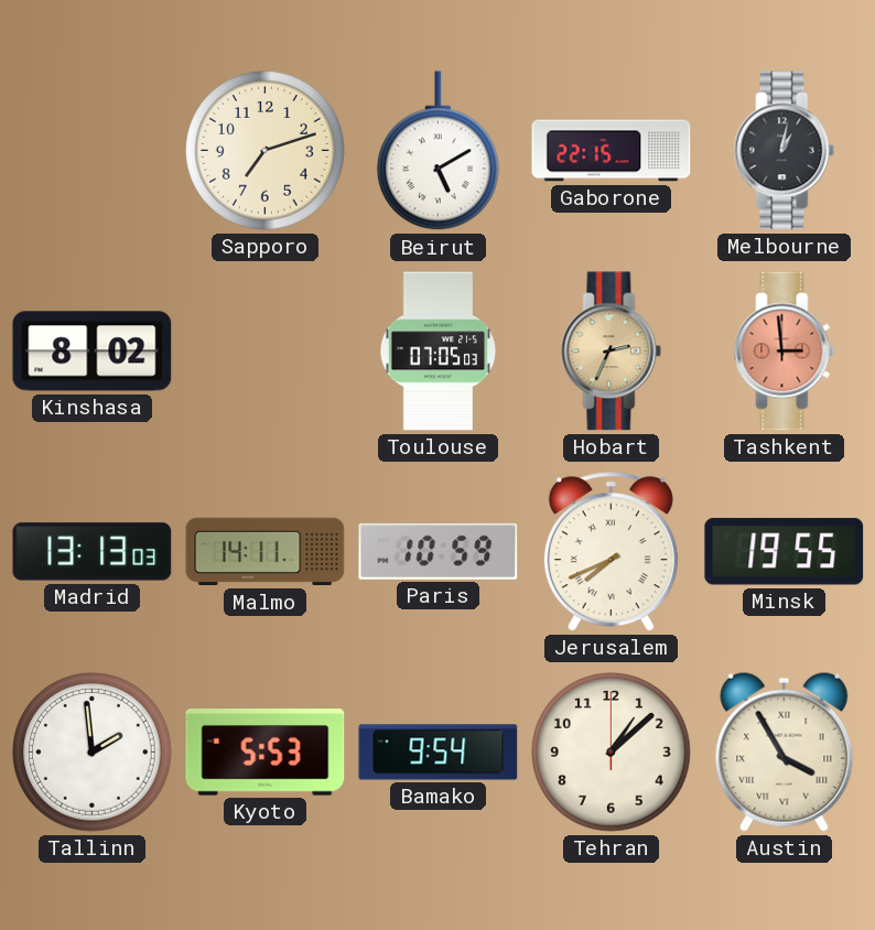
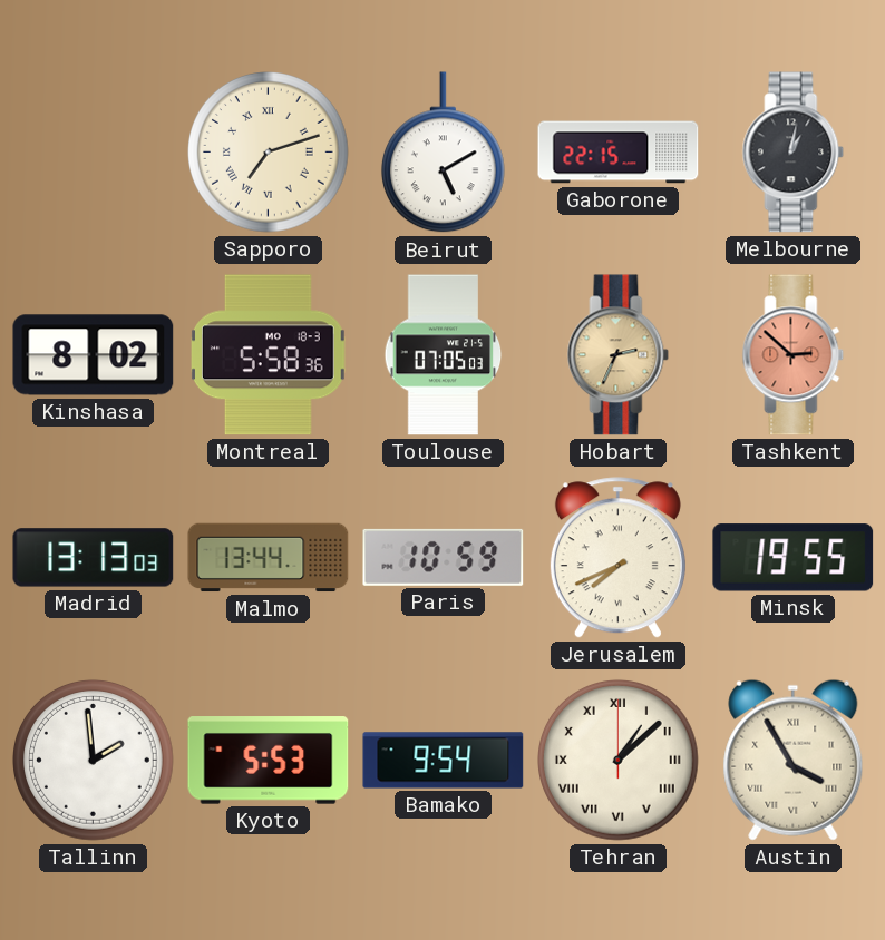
Sapporo numerals: Arabic -> Roman (269, 153)
Montreal: none -> 5:58 (268, 355)
Tashkent: 2:59 -> 2:52 (794, 355)
Malmo: 14:11 -> 13:44 (269, 558)
Tehran numerals: Arabic -> Roman (619, 761)
